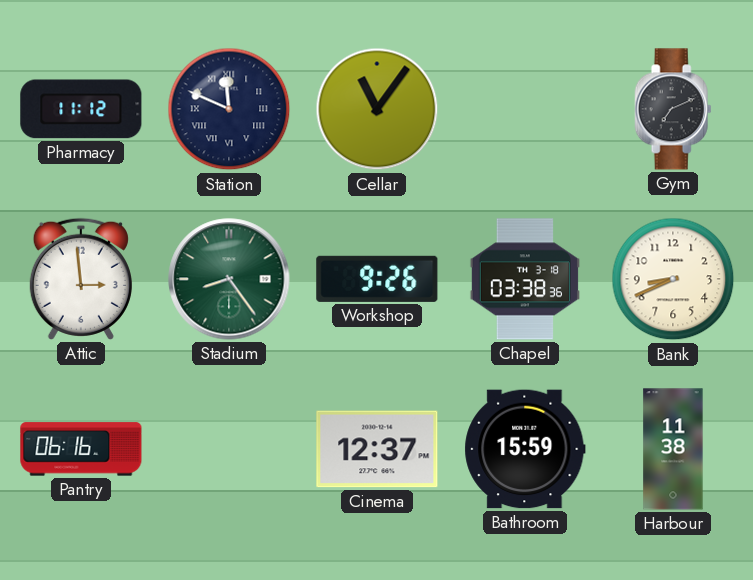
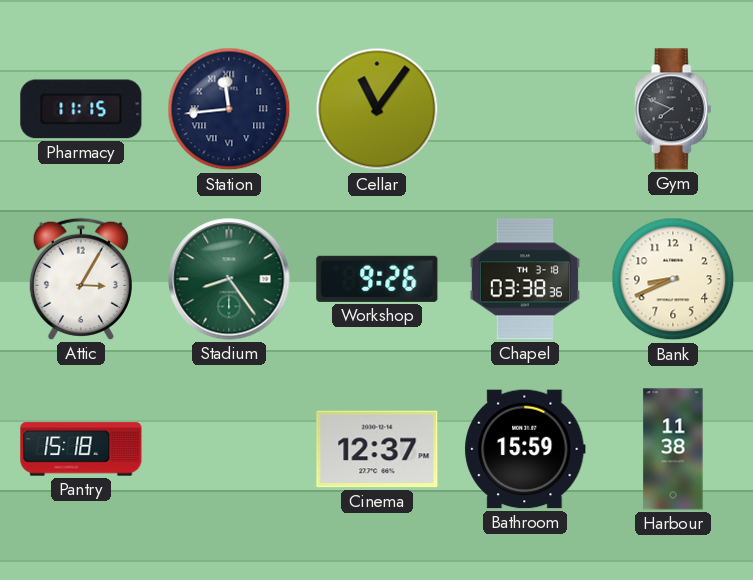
Pharmacy: 11:12 -> 11:15 (81, 109)
Station: 11:49 -> 11:44 (229, 109)
Gym: 7:11 -> 7:49 (673, 109)
Attic: 2:59 -> 3:05 (81, 279)
Pantry: 06:16 -> 15:18 (81, 449)
